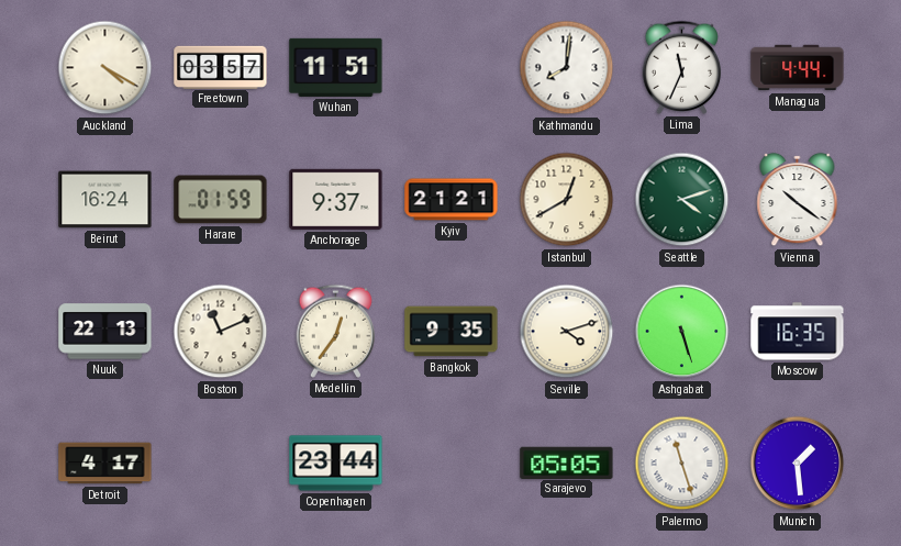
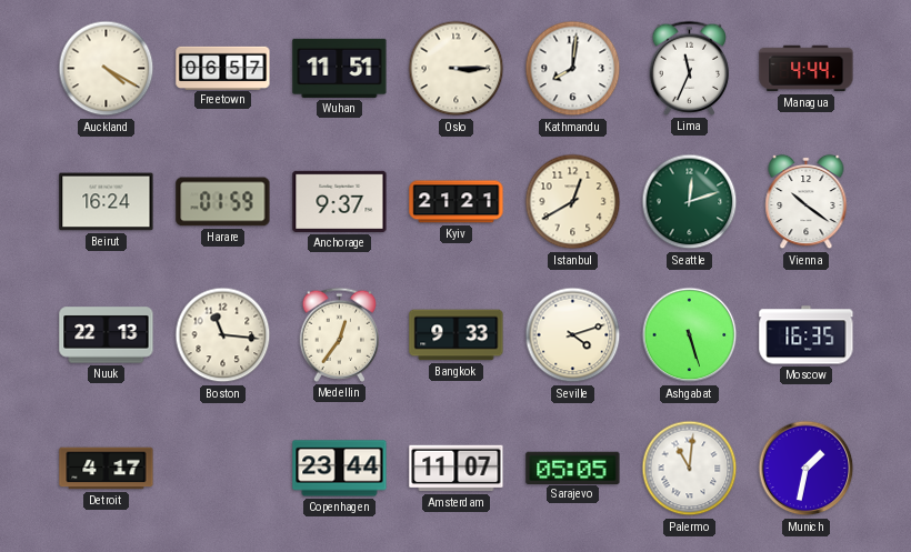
Freetown: 03:57 -> 06:57 (223, 68)
Oslo: none -> 3:15 (457, 69)
Seattle: 4:12 -> 12:12 (690, 202)
Boston: 11:11 -> 11:16 (223, 335)
Bangkok: 9:35 -> 9:33 (457, 335)
Amsterdam: none -> 11:07 (457, 469)
Palermo: 11:27 -> 11:01 (690, 469)
Munich: 1:29 -> 1:32 (807, 469)
